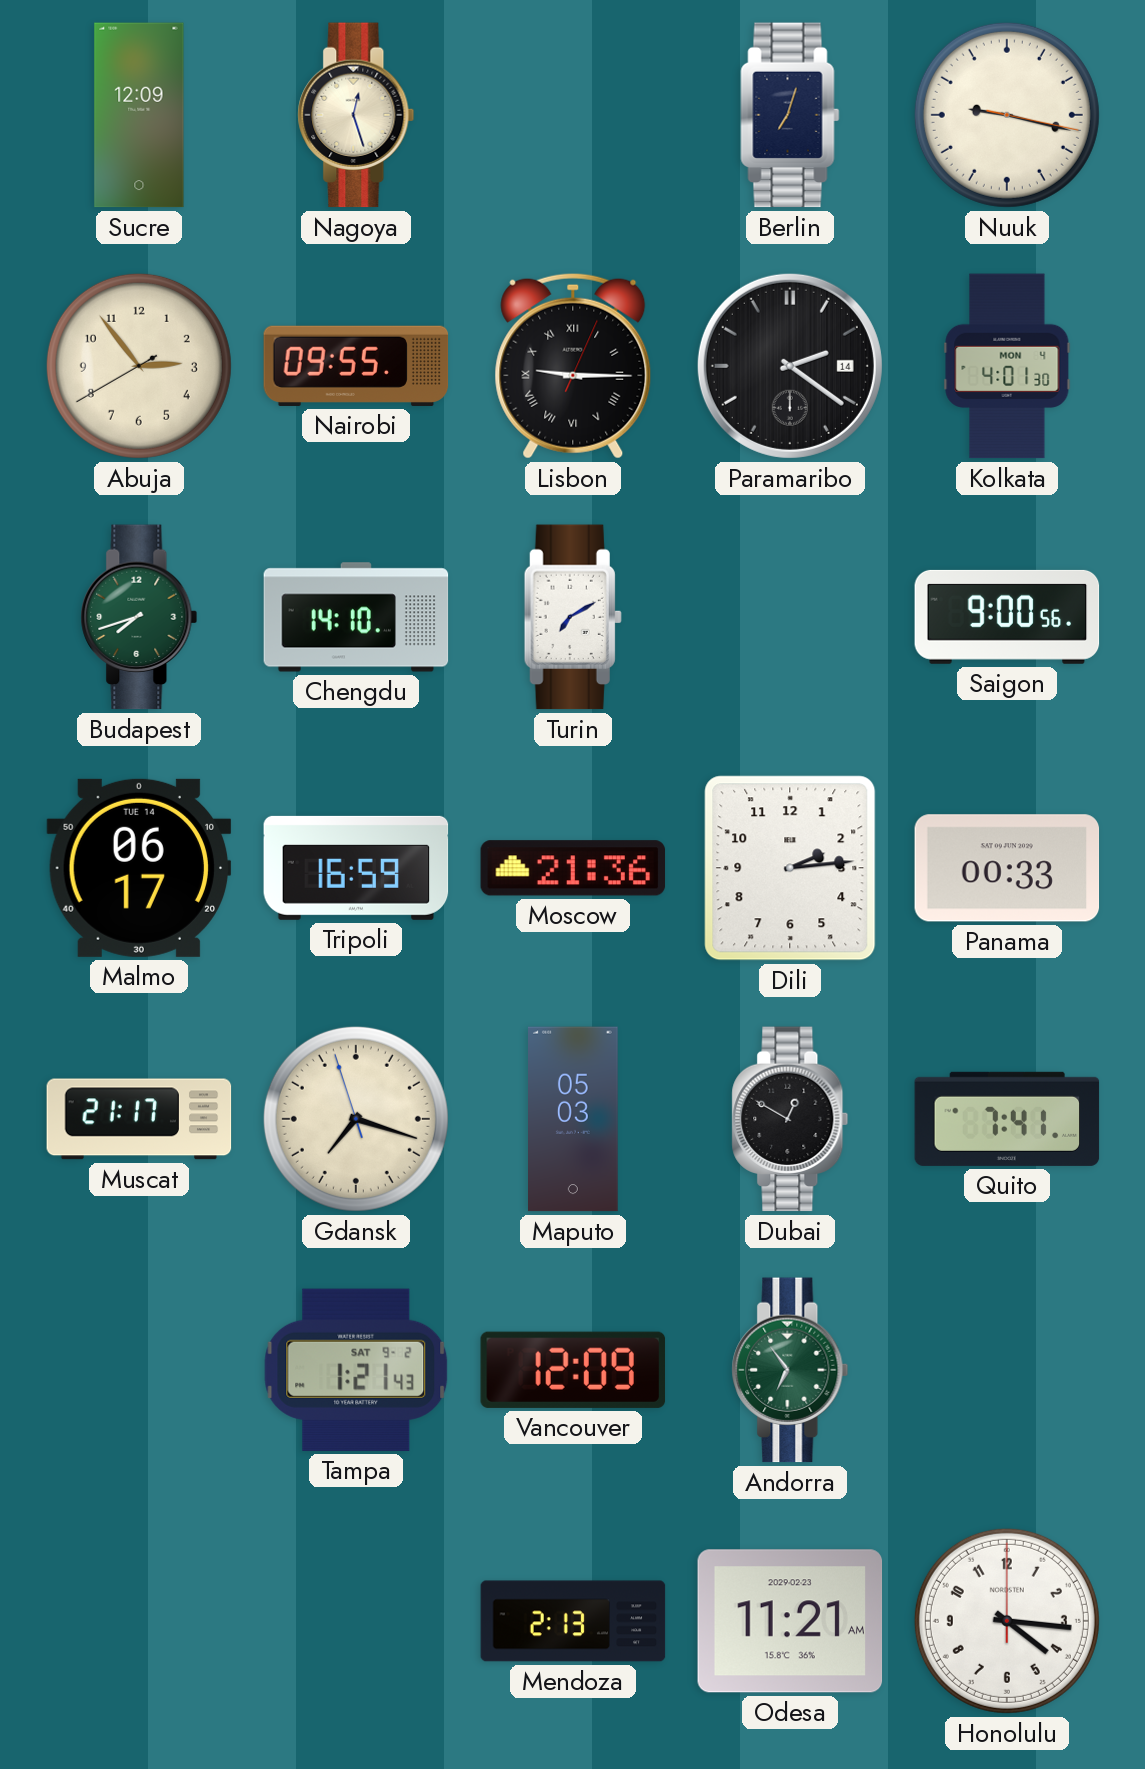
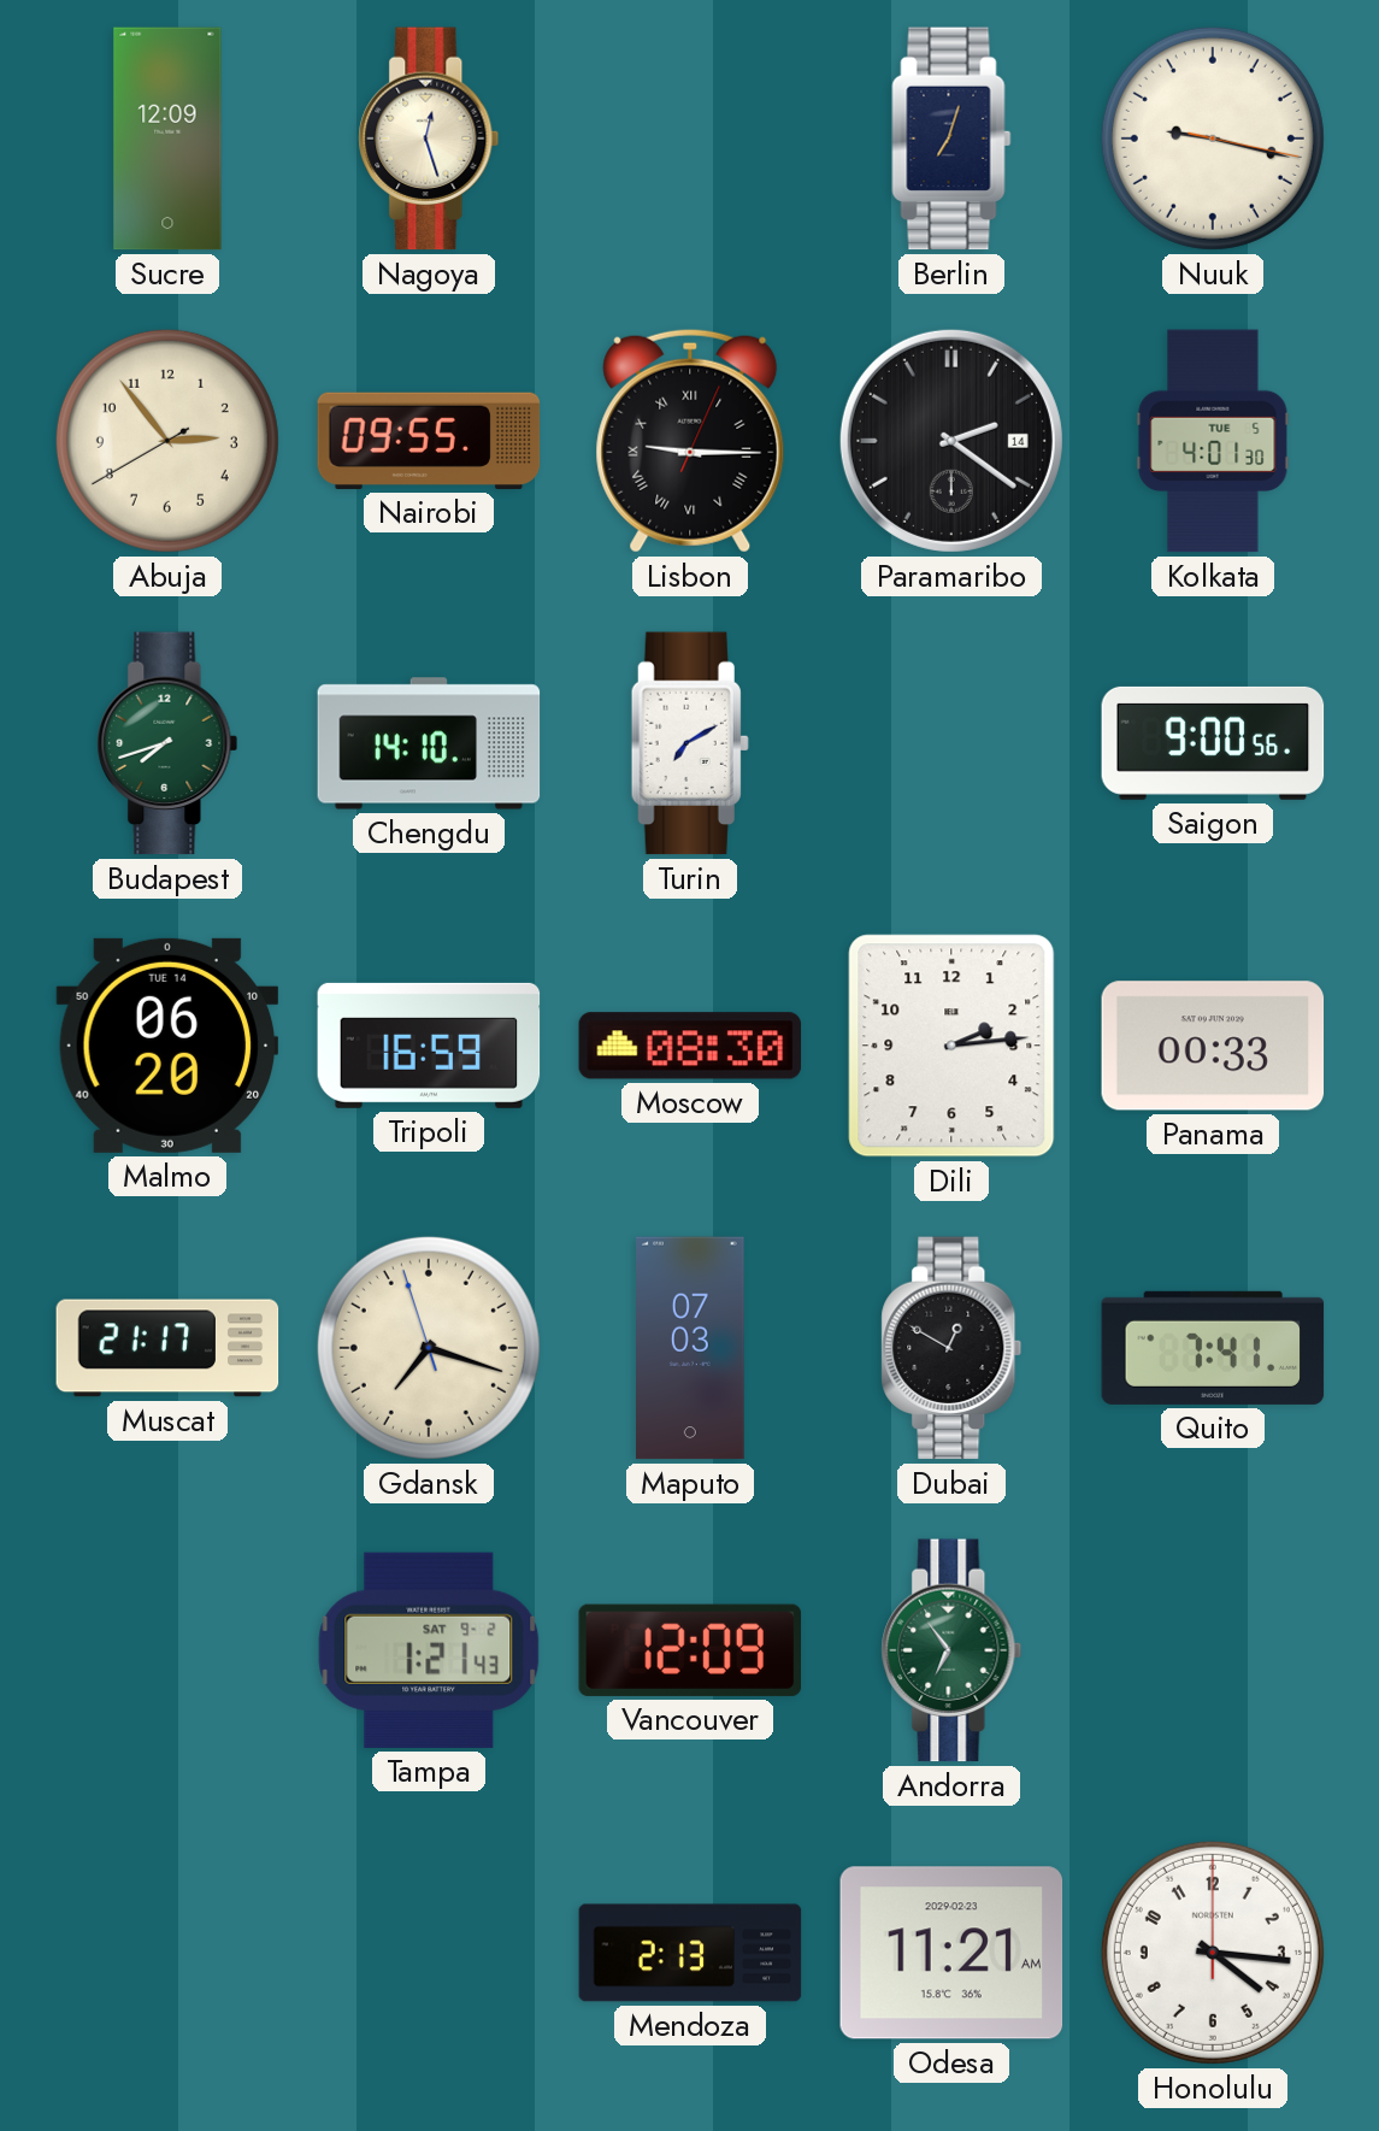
Kolkata date: MON 4 -> TUE 5 (1213, 441)
Malmo: 06:17 -> 06:20 (167, 1046)
Moscow: 21:36 -> 08:30 (690, 1046)
Maputo: 05:03 -> 07:03 (691, 1348)
